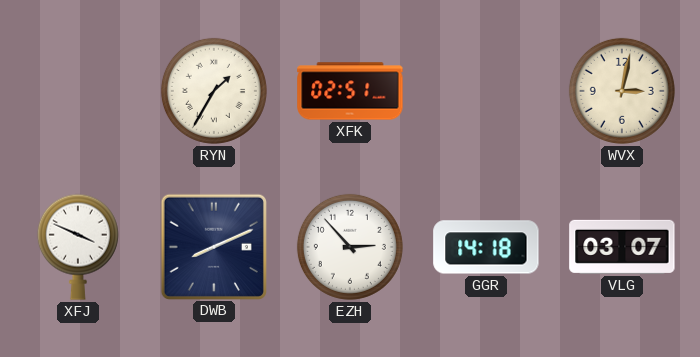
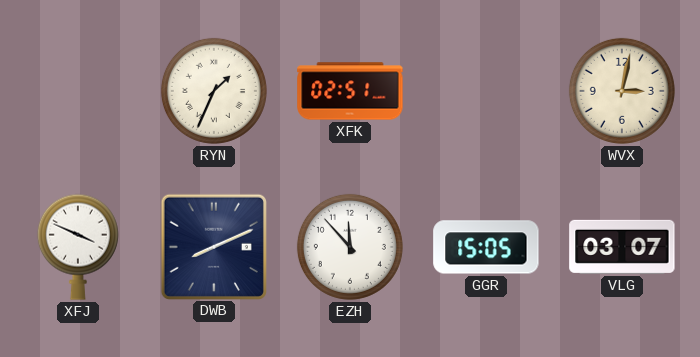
RYN: 1:35 -> 1:34 (214, 91)
EZH: 2:53 -> 11:53 (350, 247)
GGR: 14:18 -> 15:05 (486, 247)
